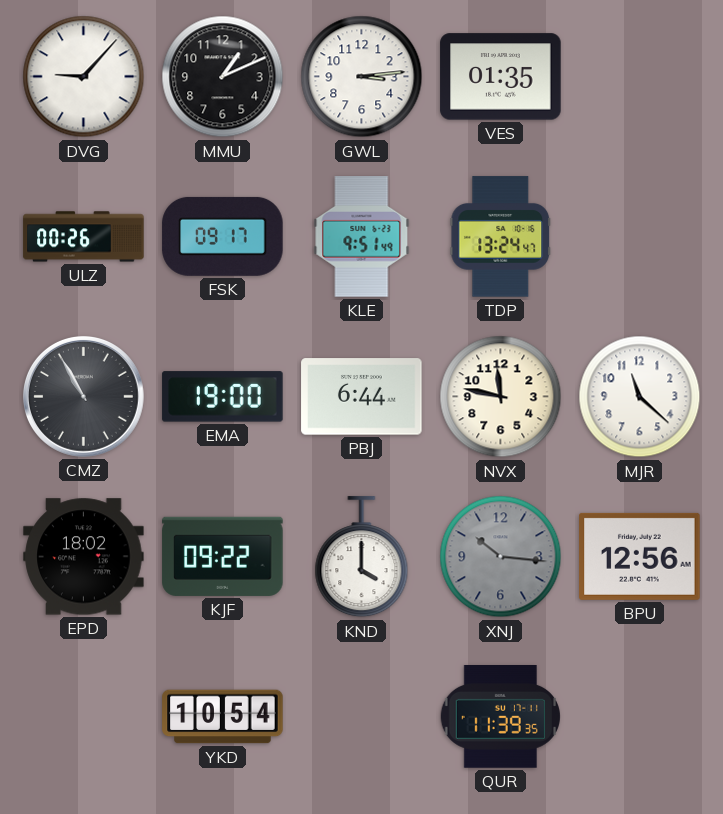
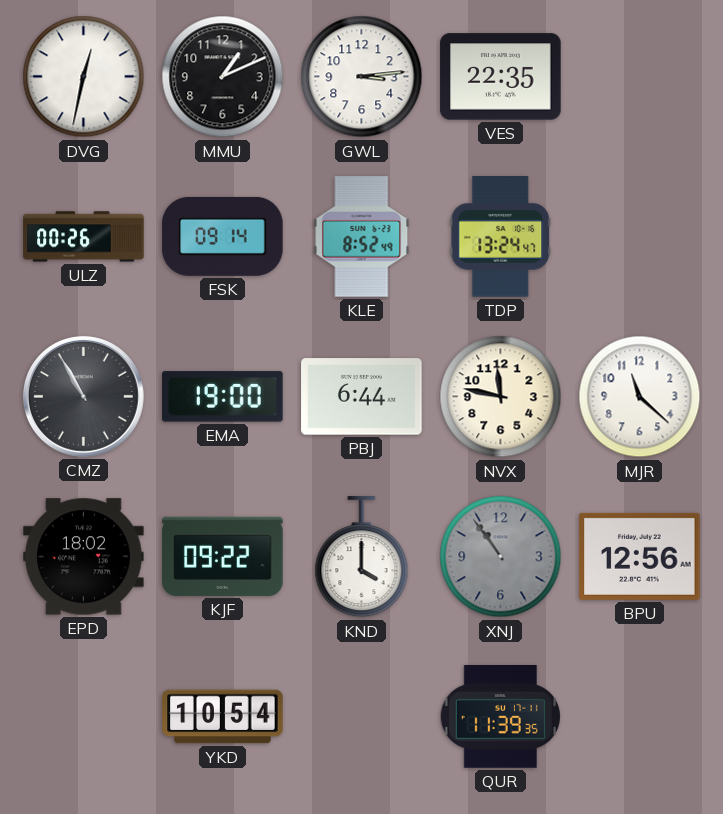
DVG: 9:07 -> 12:32 (84, 77)
VES: 01:35 -> 22:35 (501, 77)
FSK: 09:17 -> 09:14 (223, 236)
KLE: 9:51 -> 8:52 (362, 237)
XNJ: 10:16 -> 10:54 (501, 557)
